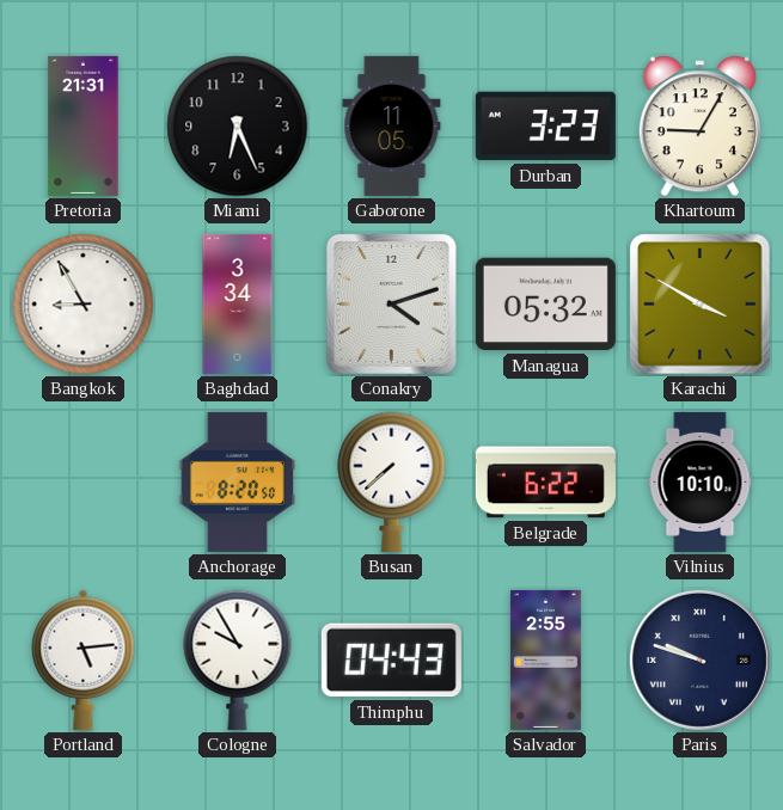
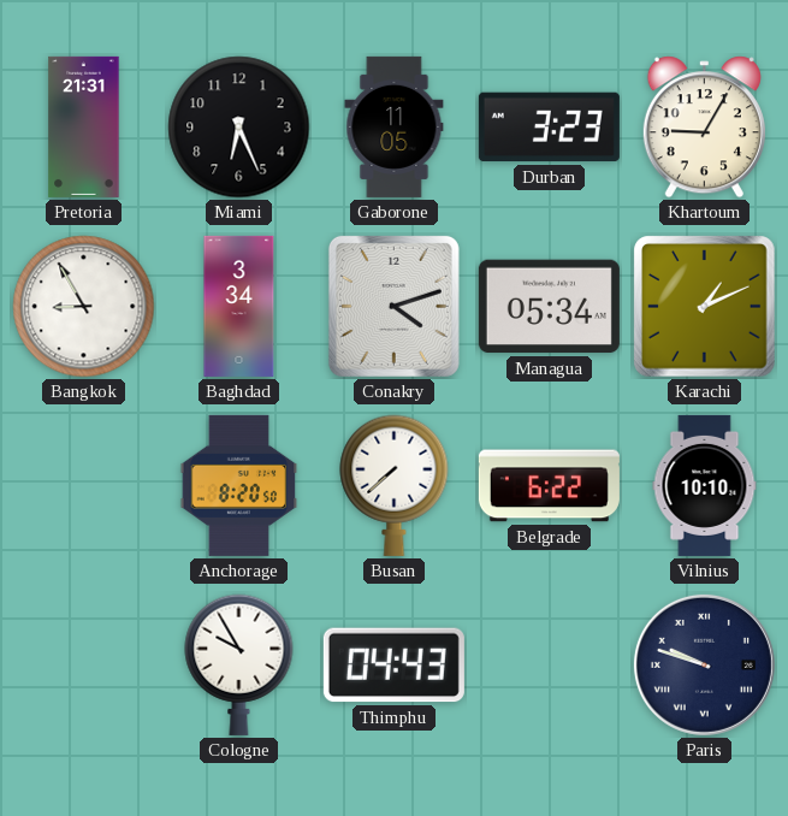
Managua: 05:32 -> 05:34 (549, 307)
Karachi: 3:50 -> 1:11 (705, 307)
Portland: 5:14 -> none (84, 659)
Salvador: 2:55 -> none (545, 659)
